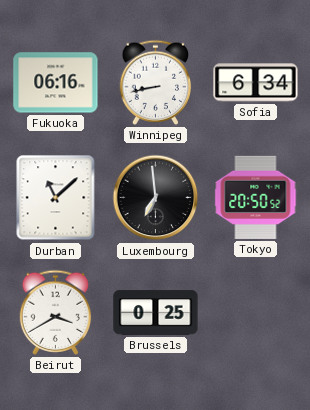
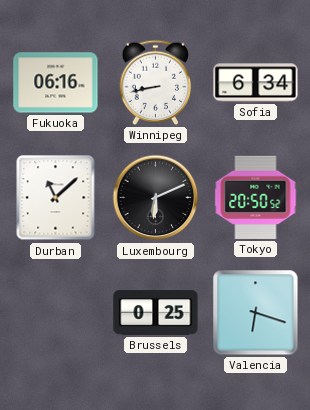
Luxembourg: 6:59 -> 6:11 (156, 198)
Beirut: 3:40 -> none (56, 312)
Valencia: none -> 6:18 (256, 313)
